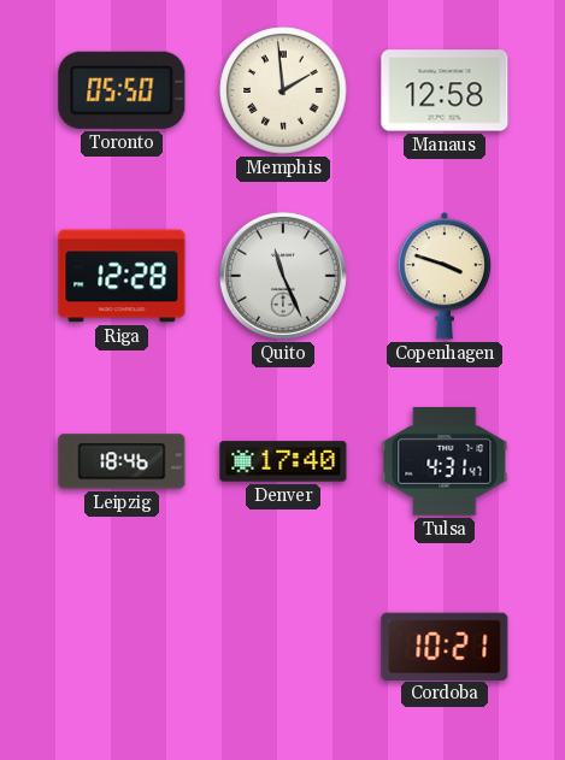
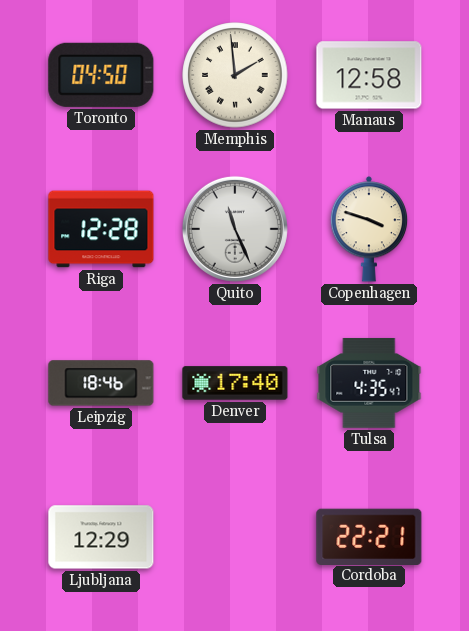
Toronto: 05:50 -> 04:50 (101, 75)
Tulsa: 4:31 -> 4:35 (369, 383)
Ljubljana: none -> 12:29 (101, 537)
Cordoba: 10:21 -> 22:21 (369, 536)
